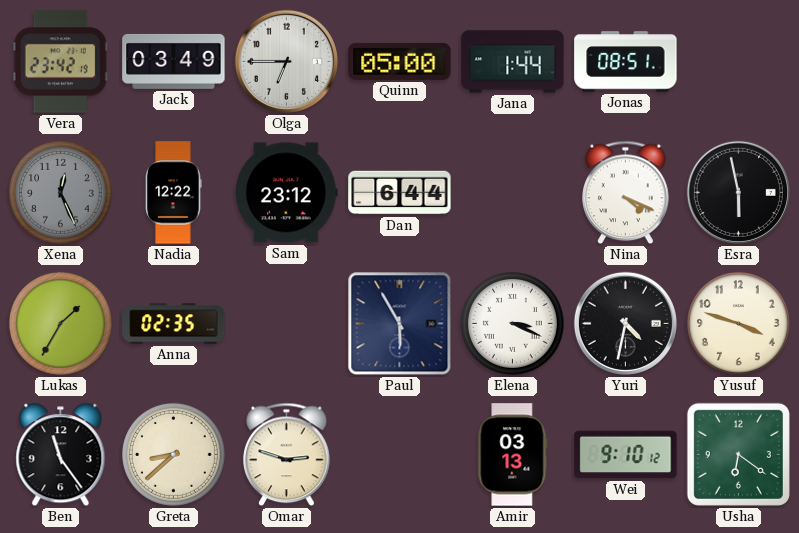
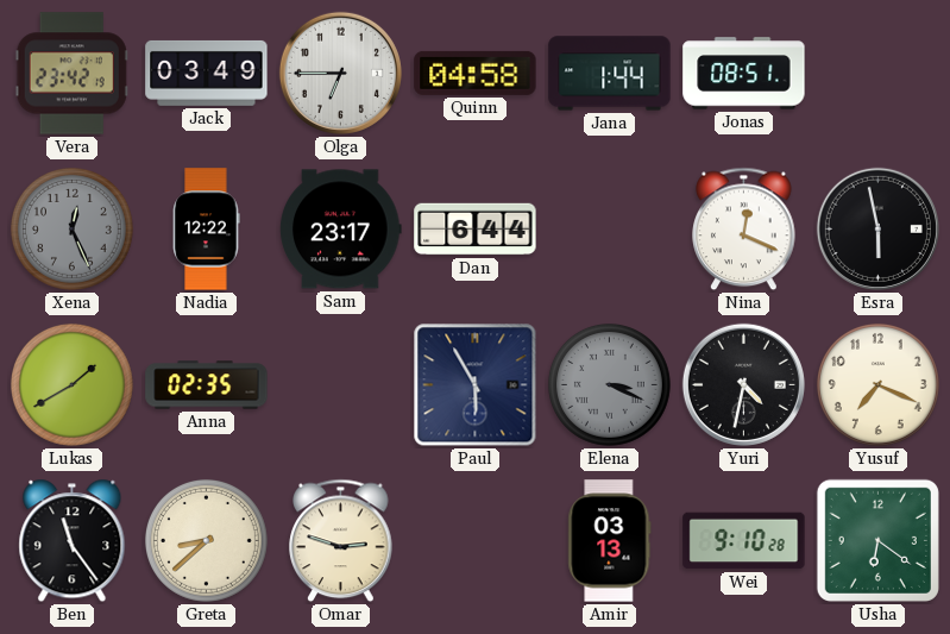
Quinn: 05:00 -> 04:58 (476, 73)
Sam: 23:12 -> 23:17 (341, 230)
Nina: 4:19 -> 12:19 (744, 230)
Lukas: 1:35 -> 1:40 (71, 384)
Elena dial: white -> grey (609, 384)
Yusuf: 3:48 -> 7:19 (877, 384)
Wei: 9:10:12 -> 9:10:28 (744, 541)
